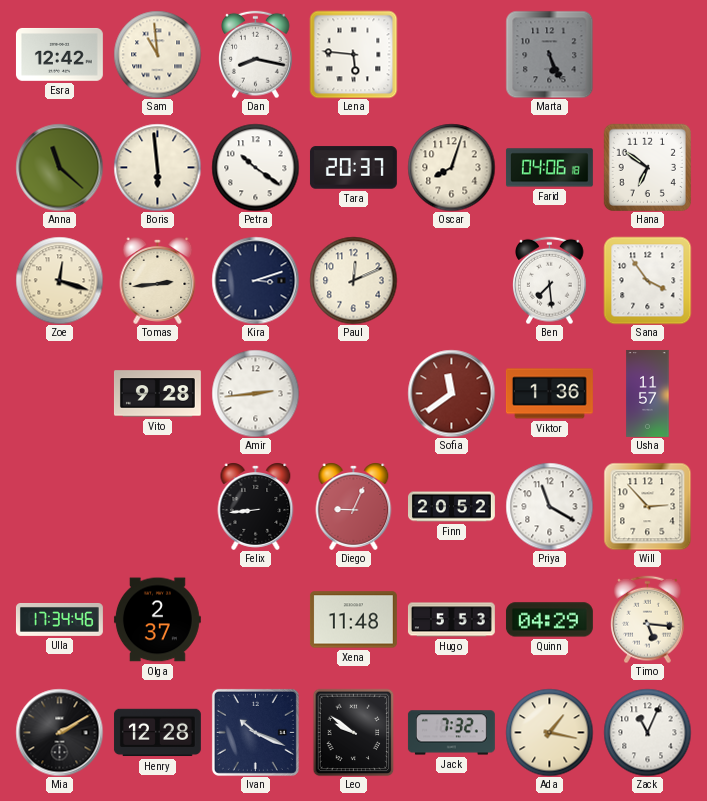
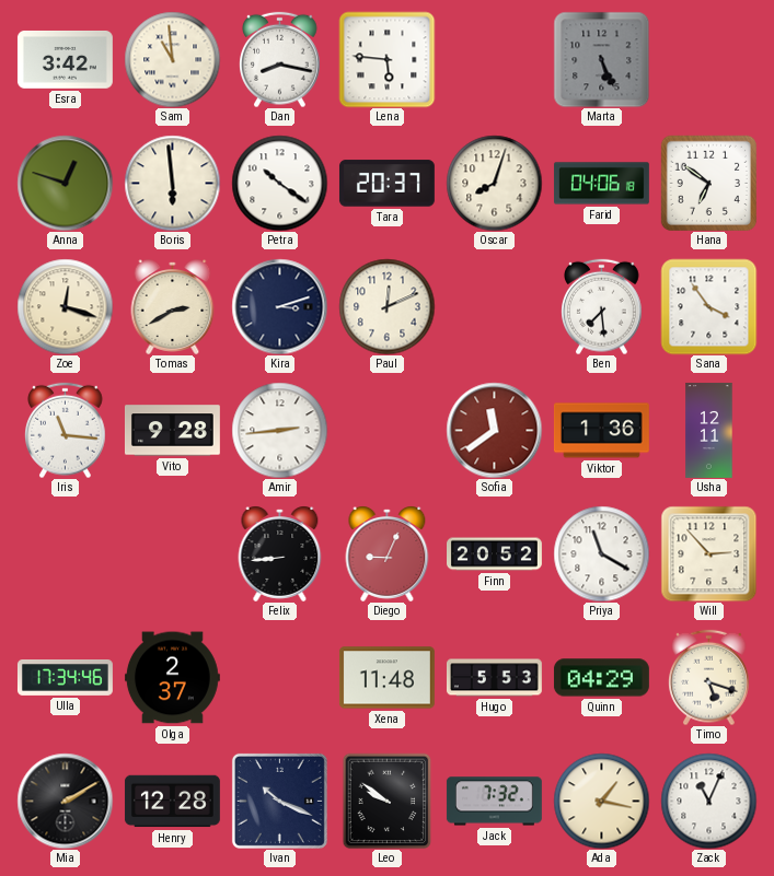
Esra: 12:42 -> 3:42 (65, 60)
Anna: 11:22 -> 12:48 (65, 183)
Tomas: 2:44 -> 2:40 (173, 306)
Iris: none -> 11:16 (66, 430)
Usha: 11:57 -> 12:11 (709, 431)
Timo: 5:16 -> 5:18 (709, 677)
